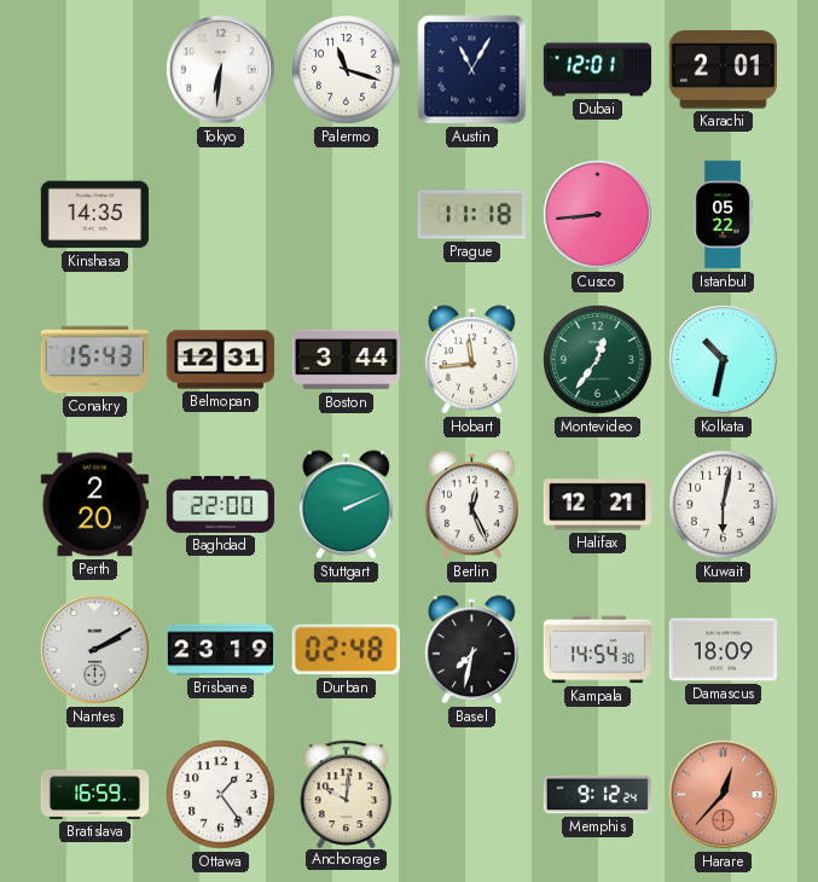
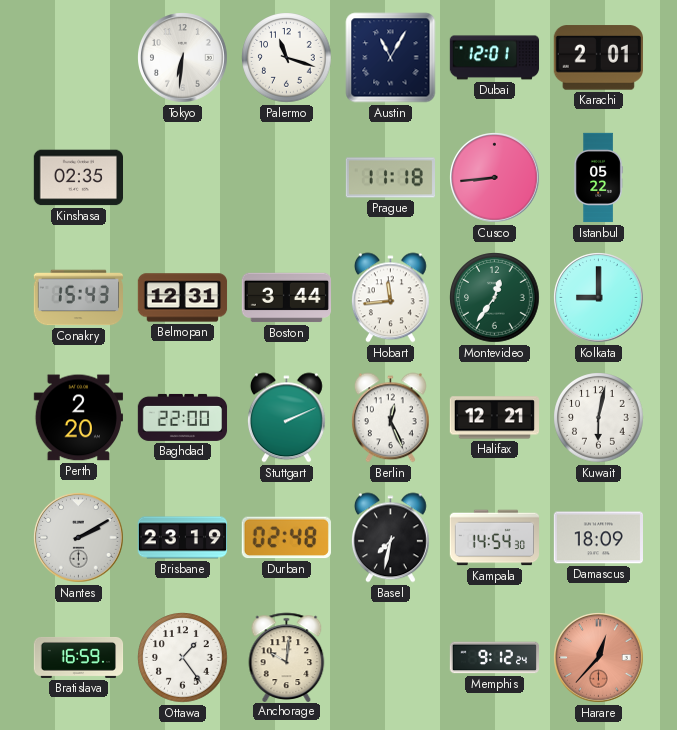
Kinshasa: 14:35 -> 02:35 (78, 178)
Kolkata: 10:32 -> 9:00 (599, 298)
